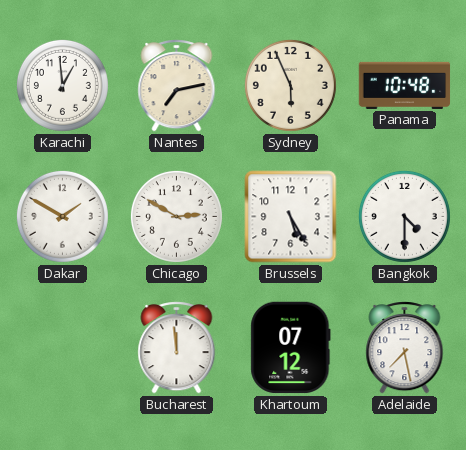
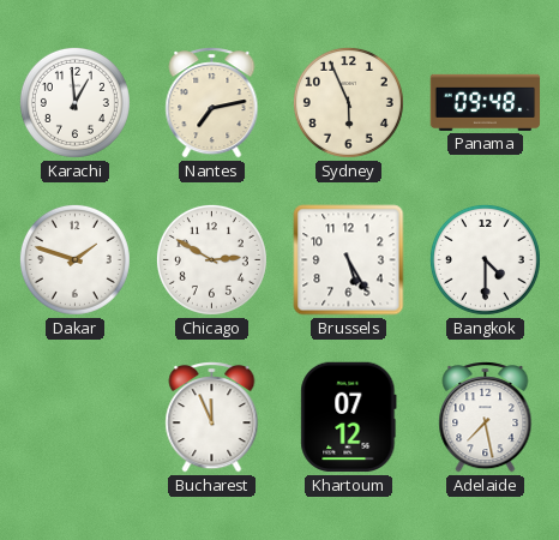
Panama: 10:48 -> 09:48 (486, 102)
Dakar: 1:50 -> 1:48 (74, 259)
Bucharest: 11:59 -> 11:56 (212, 418)
